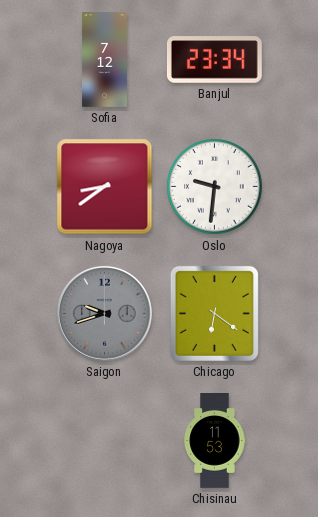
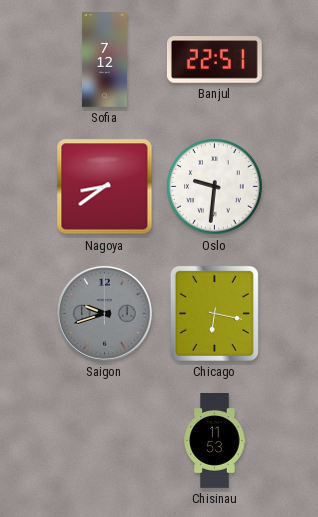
Banjul: 23:34 -> 22:51 (214, 60)
Chicago: 6:21 -> 6:17 (214, 313)
